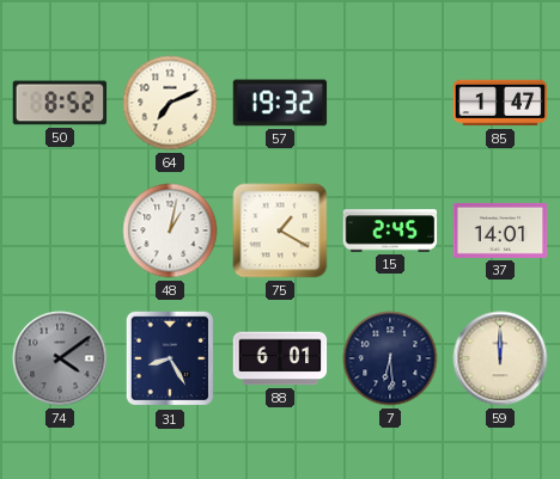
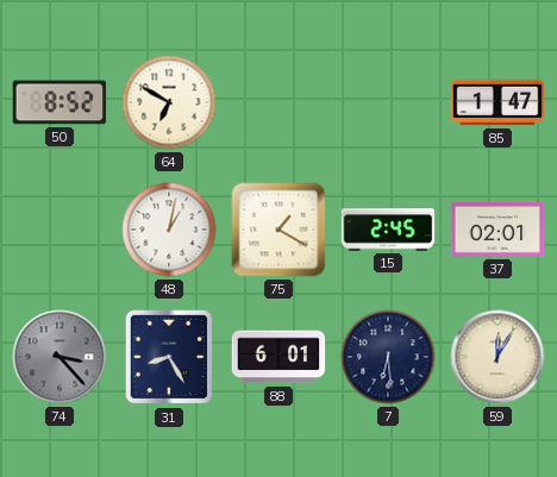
64: 7:11 -> 6:50 (169, 102)
57: 19:32 -> none (280, 103)
37: 14:01 -> 02:01 (497, 230)
74: 4:09 -> 3:23 (60, 357)
59: 12:00 -> 12:05 (497, 357)
